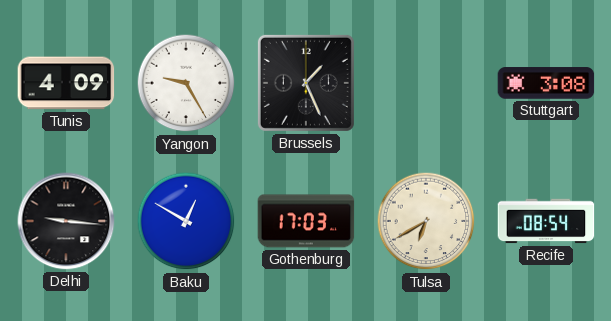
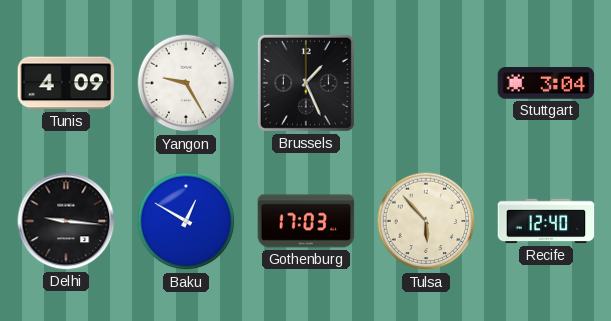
Stuttgart: 3:08 -> 3:04 (546, 83)
Tulsa: 6:40 -> 5:53 (426, 221)
Recife: 08:54 -> 12:40 (546, 221)
